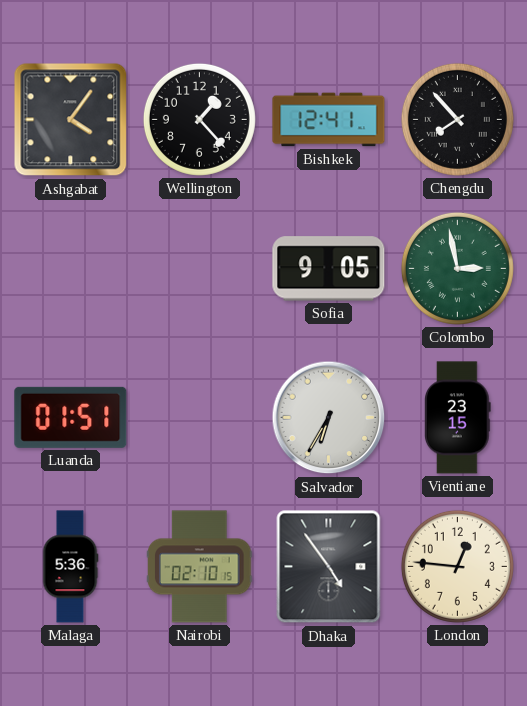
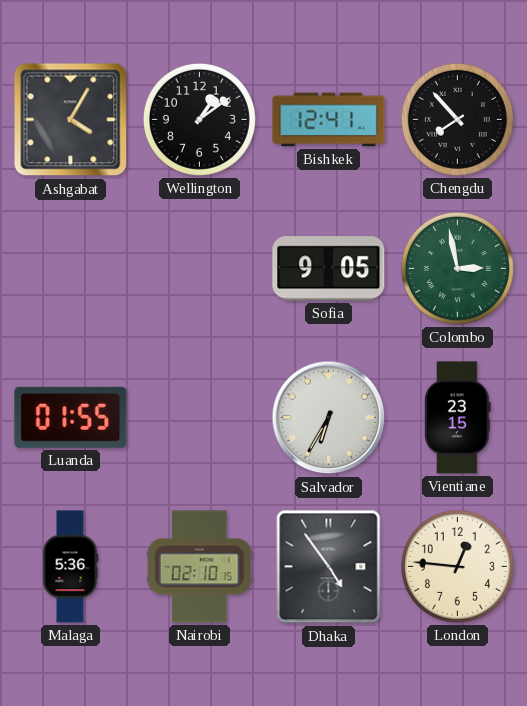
Ashgabat: 4:06 -> 4:05 (71, 120)
Wellington: 1:23 -> 1:09 (199, 119)
Luanda: 01:51 -> 01:55 (71, 417)
